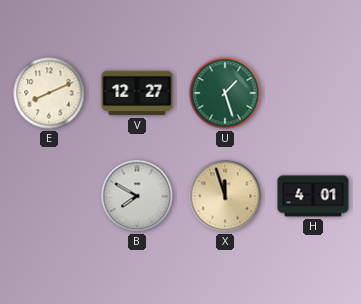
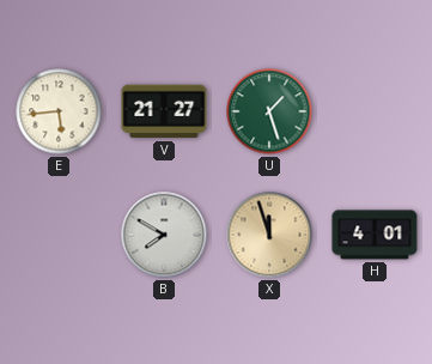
E: 8:11 -> 5:44 (59, 111)
V: 12:27 -> 21:27 (164, 111)
